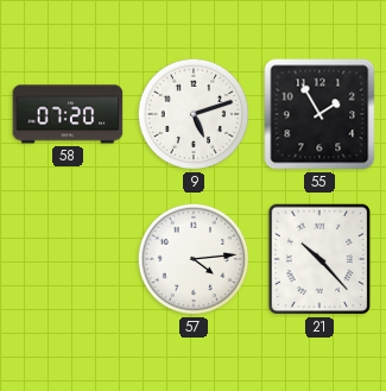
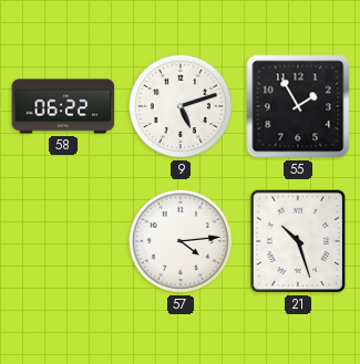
58: 07:20 -> 06:22 (63, 106)
21: 10:23 -> 10:27 (298, 241)
